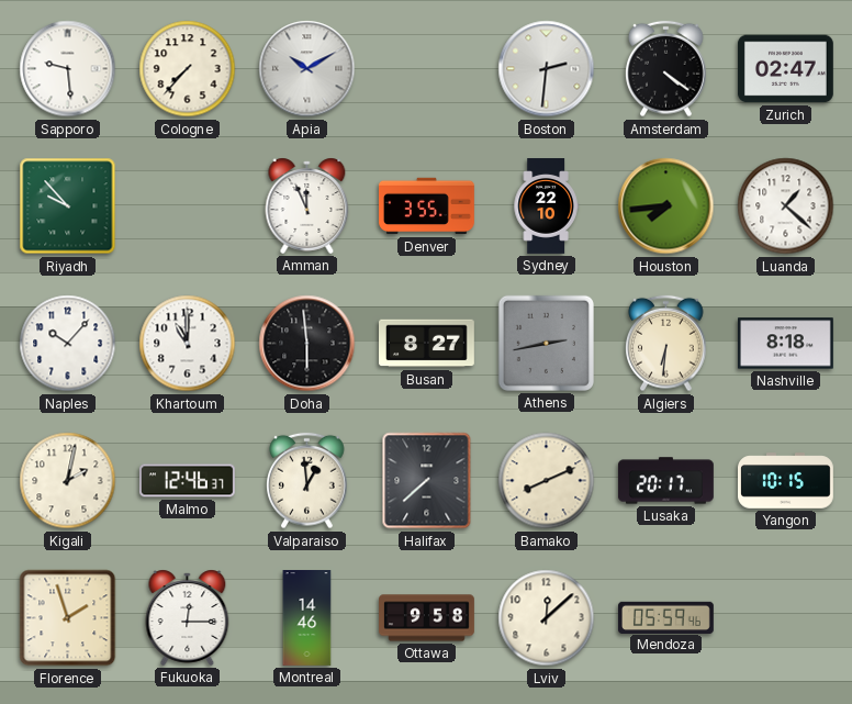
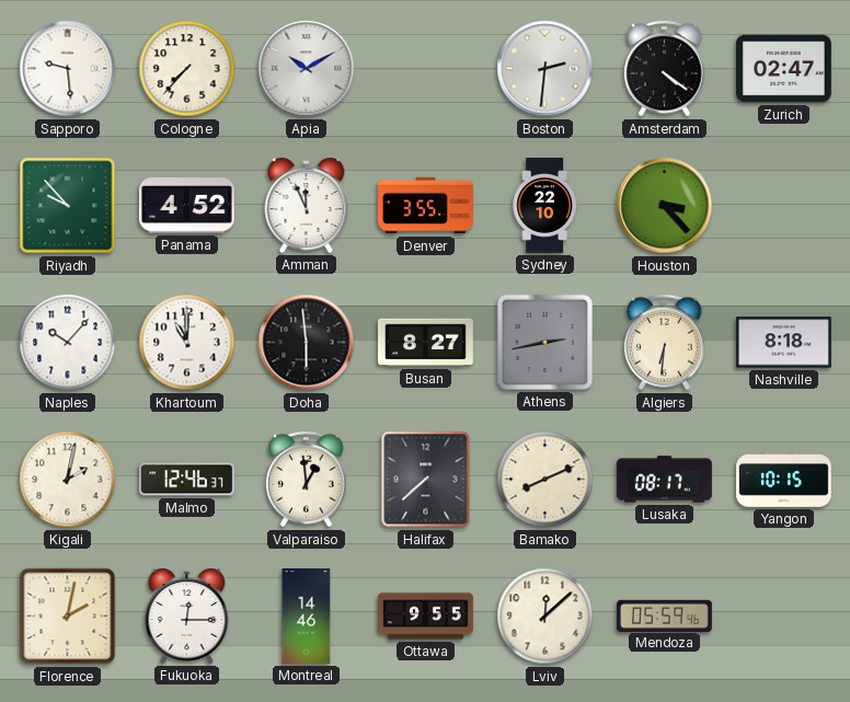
Panama: none -> 4:52 (186, 206)
Houston: 7:44 -> 3:23 (665, 206)
Luanda: 1:22 -> none (786, 206)
Lusaka: 20:17 -> 08:17 (664, 480)
Florence: 1:57 -> 2:02 (68, 617)
Ottawa: 9:58 -> 9:55 (426, 617)
